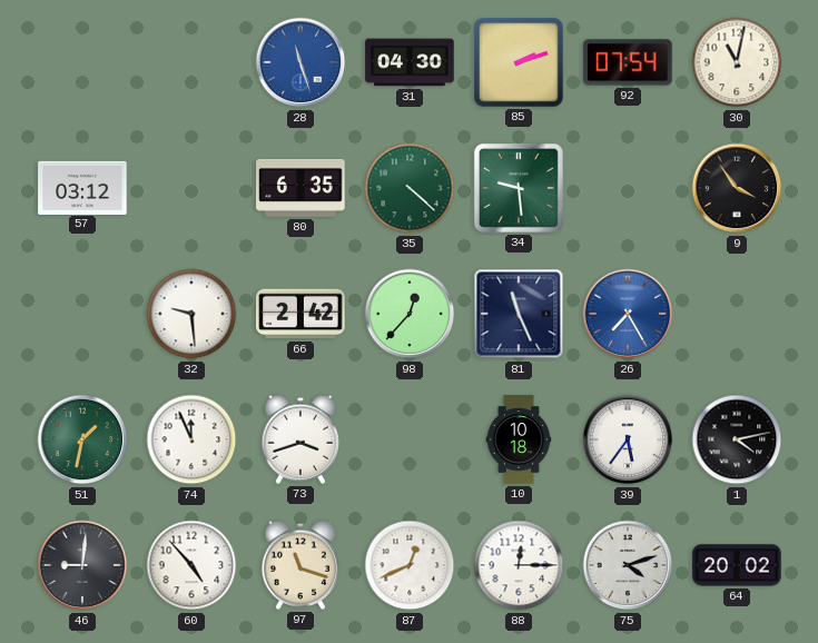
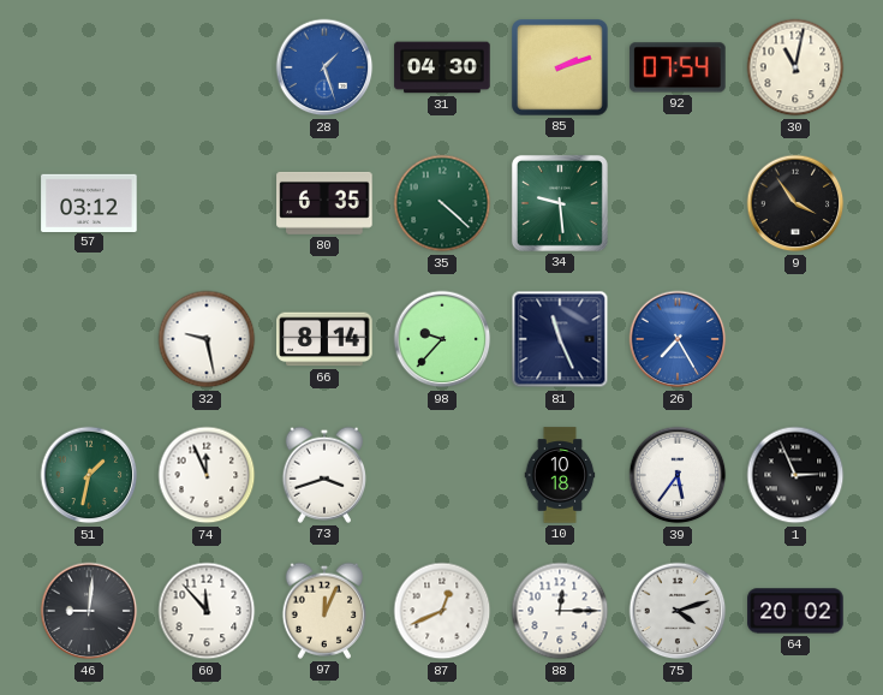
28: 11:27 -> 1:27 (324, 67)
32: 9:29 -> 9:28 (207, 339)
66: 2:42 -> 8:14 (324, 339)
98: 12:37 -> 9:37 (442, 339)
1: 4:13 -> 2:56 (795, 475)
60: 4:53 -> 11:53 (207, 611)
97: 11:18 -> 12:04 (323, 611)
